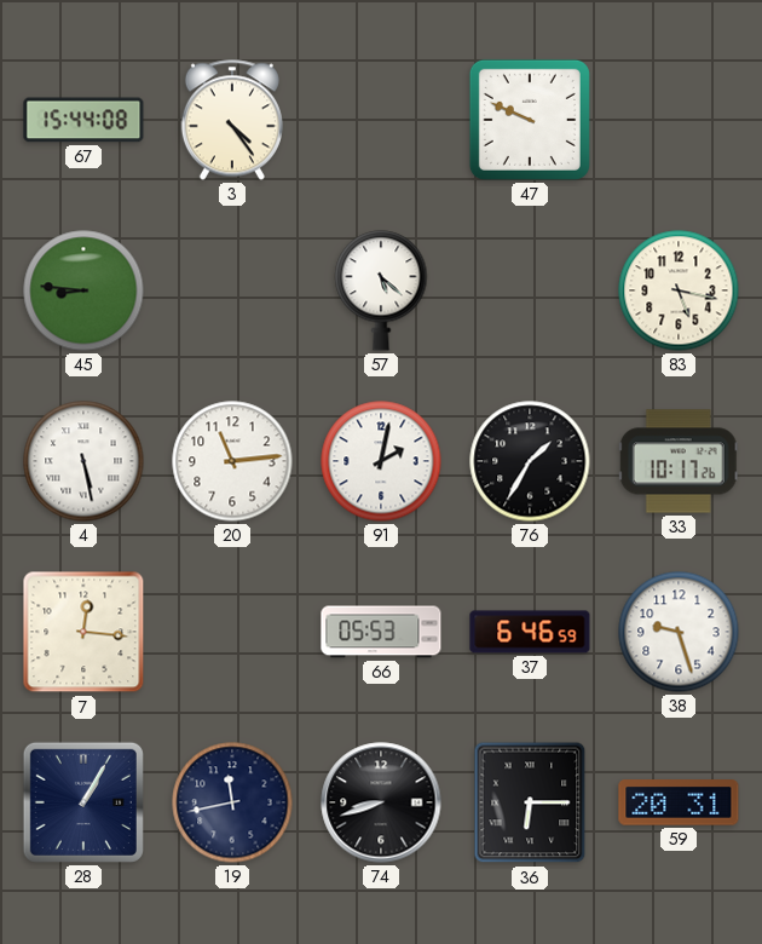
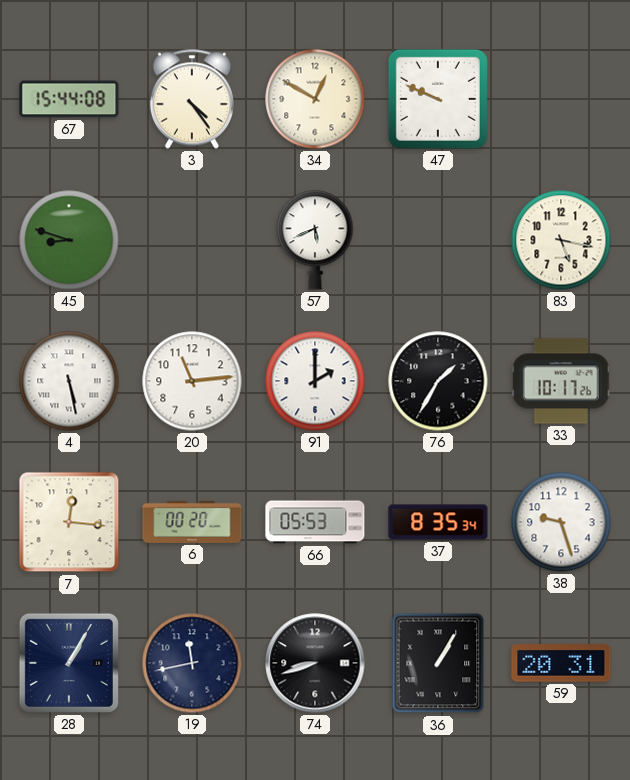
34: none -> 12:50 (315, 99)
45: 8:46 -> 8:48 (69, 240)
57: 5:22 -> 5:41 (315, 240)
91: 2:02 -> 2:00 (315, 381)
6: none -> 00:20 (192, 522)
37: 6:46 -> 8:35 (438, 522)
36: 6:15 -> 1:05 (438, 663)
